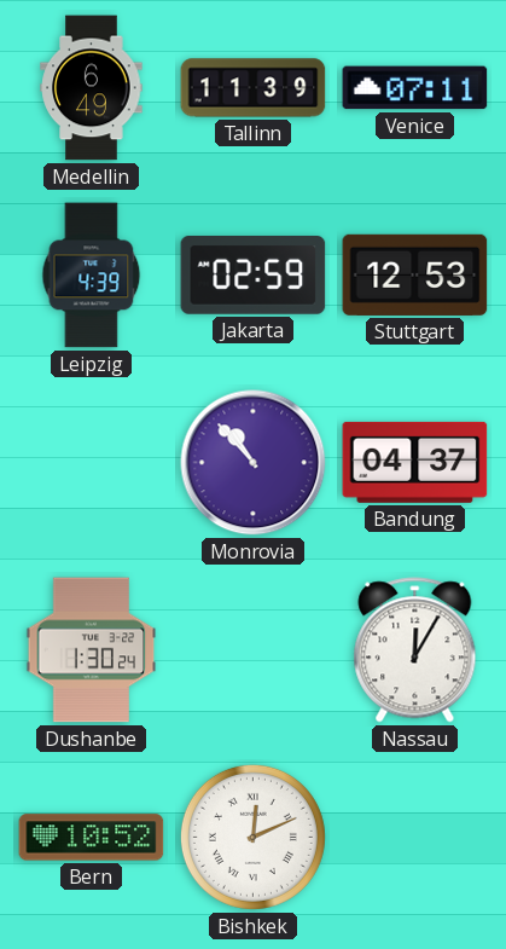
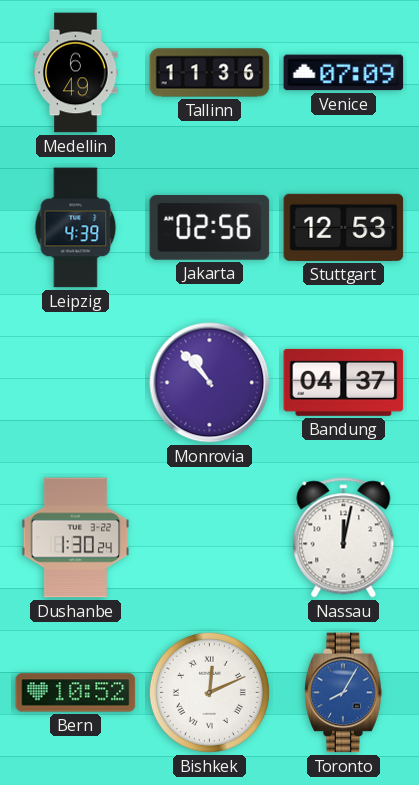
Tallinn: 11:39 -> 11:36 (210, 73)
Venice: 07:11 -> 07:09 (344, 73)
Jakarta: 02:59 -> 02:56 (210, 228)
Nassau: 12:05 -> 12:02 (344, 538)
Toronto: none -> 8:05 (344, 693)
